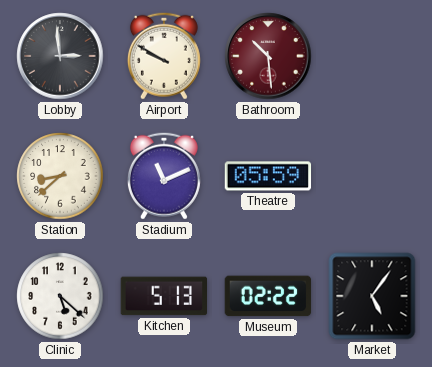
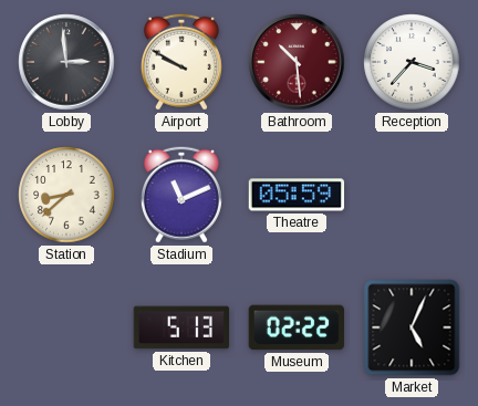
Reception: none -> 3:37 (412, 62)
Clinic: 5:22 -> none (60, 296)
Market: 5:06 -> 5:04 (412, 327)
